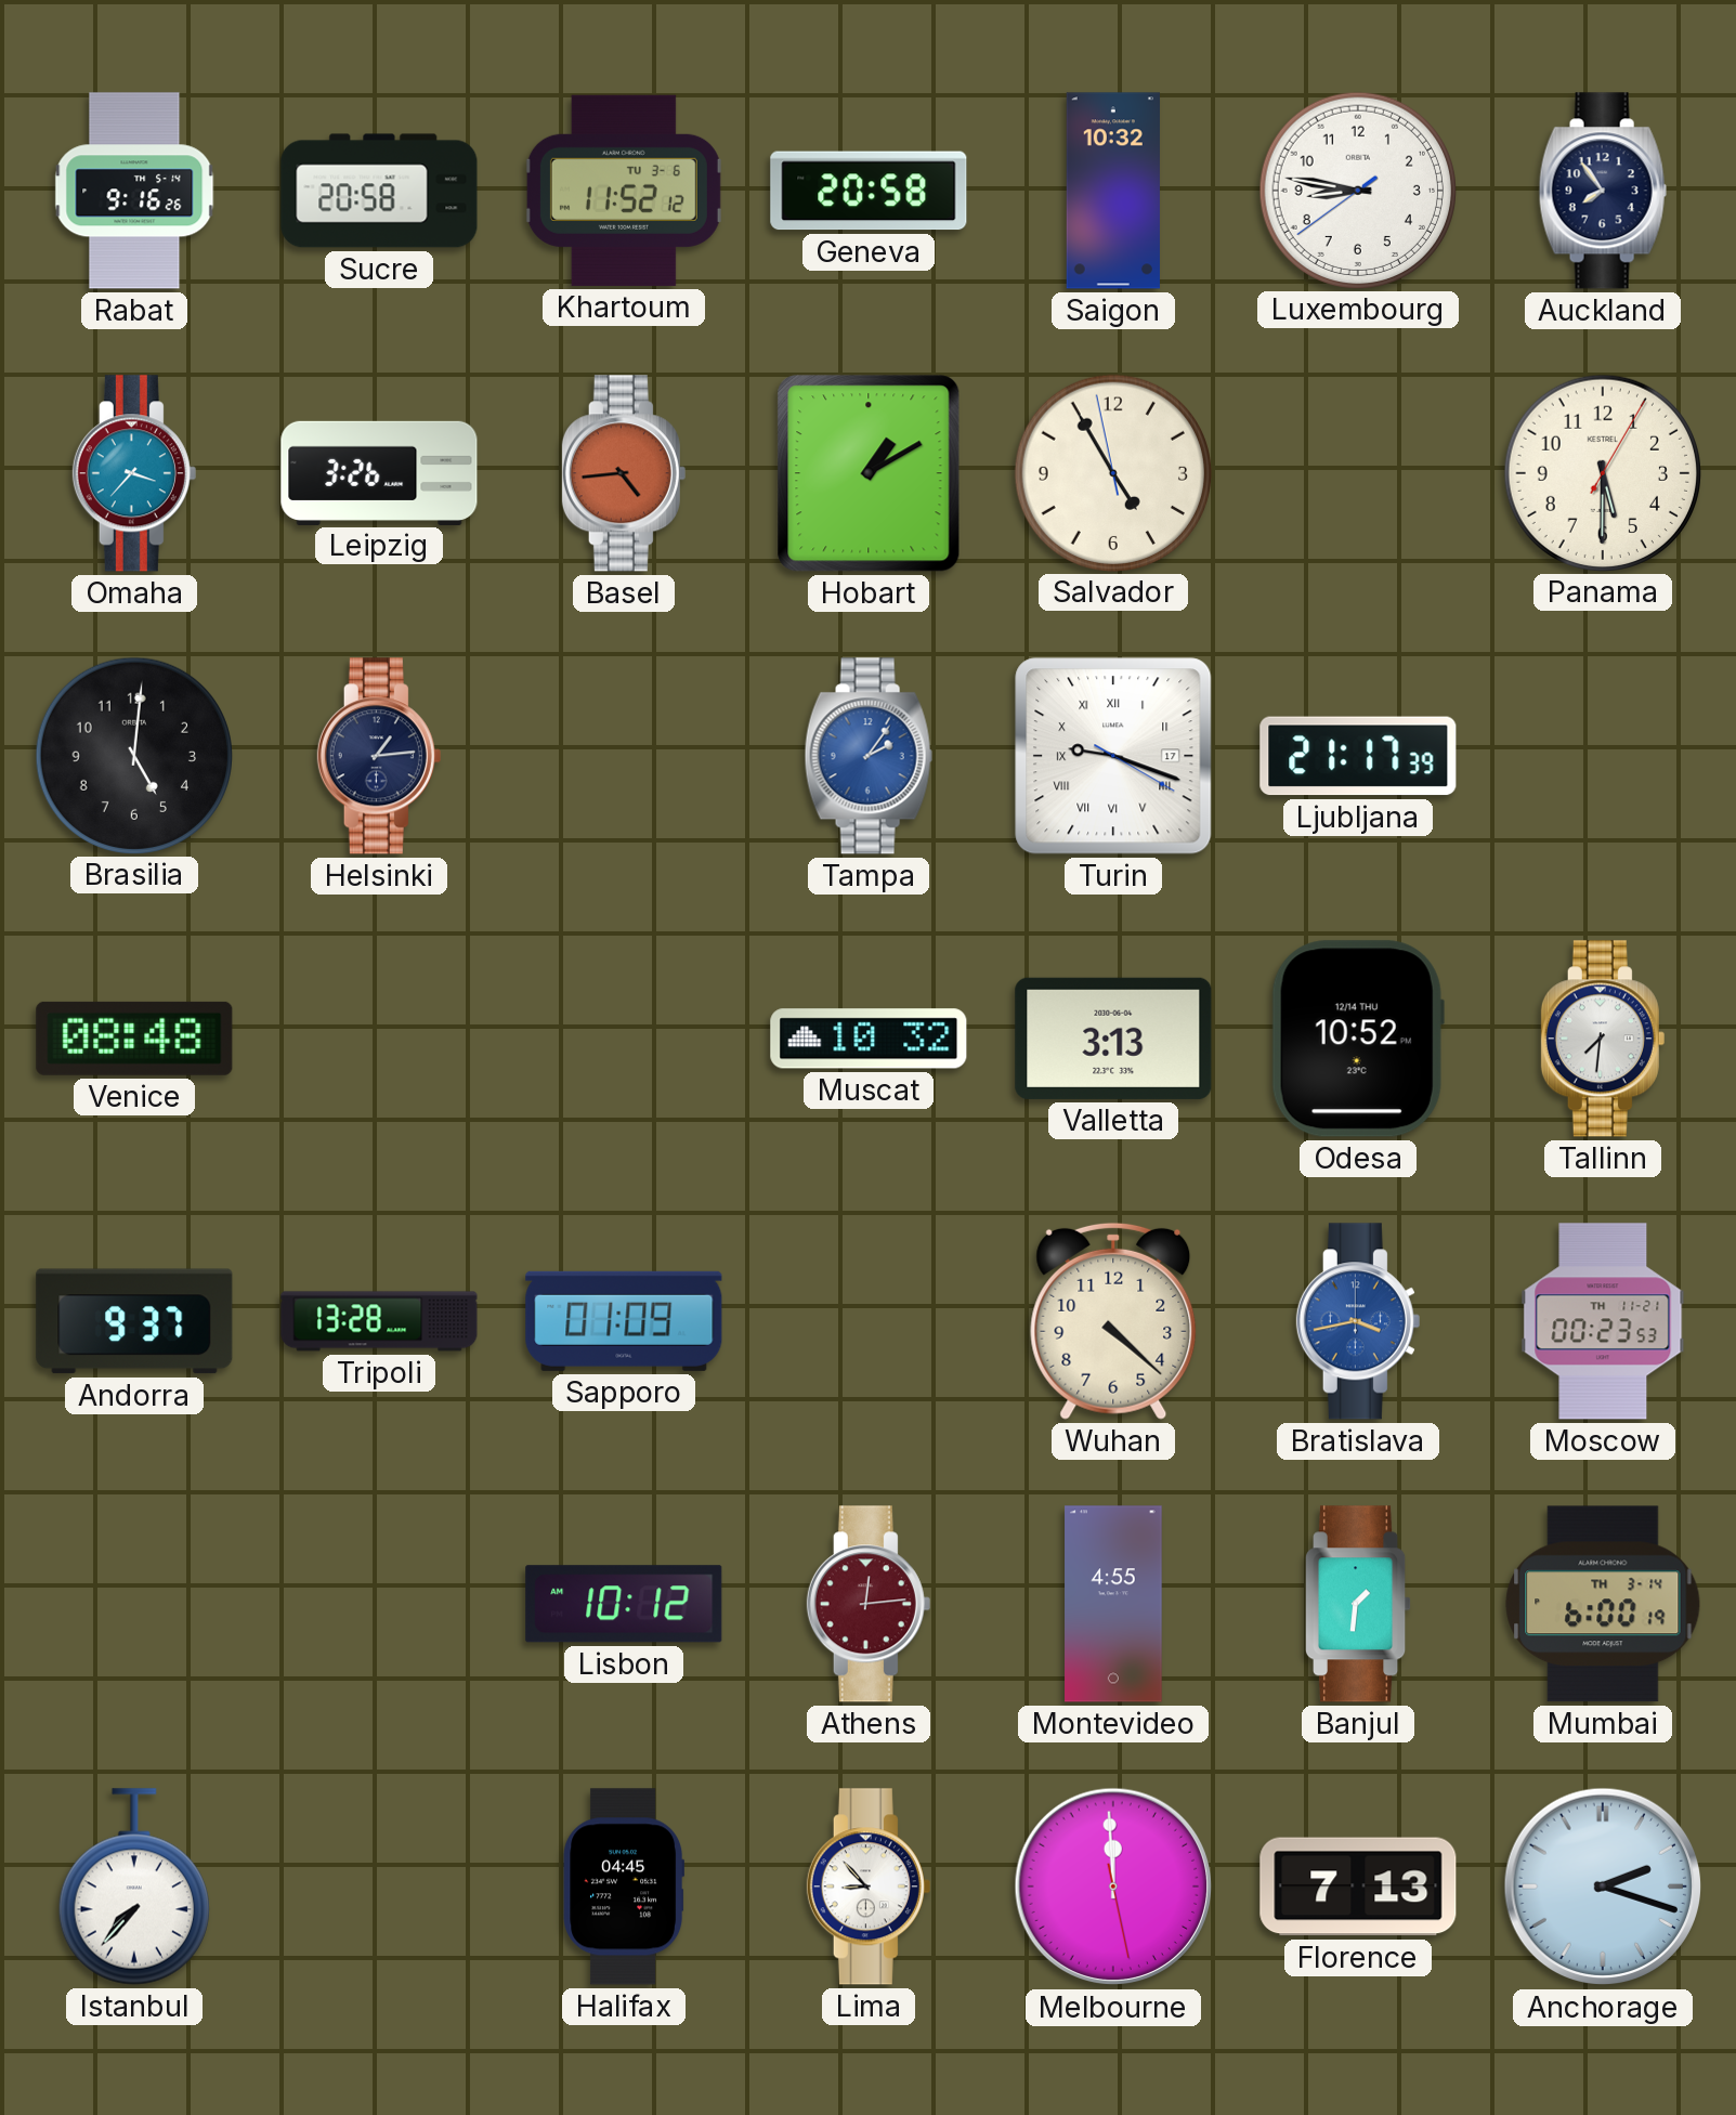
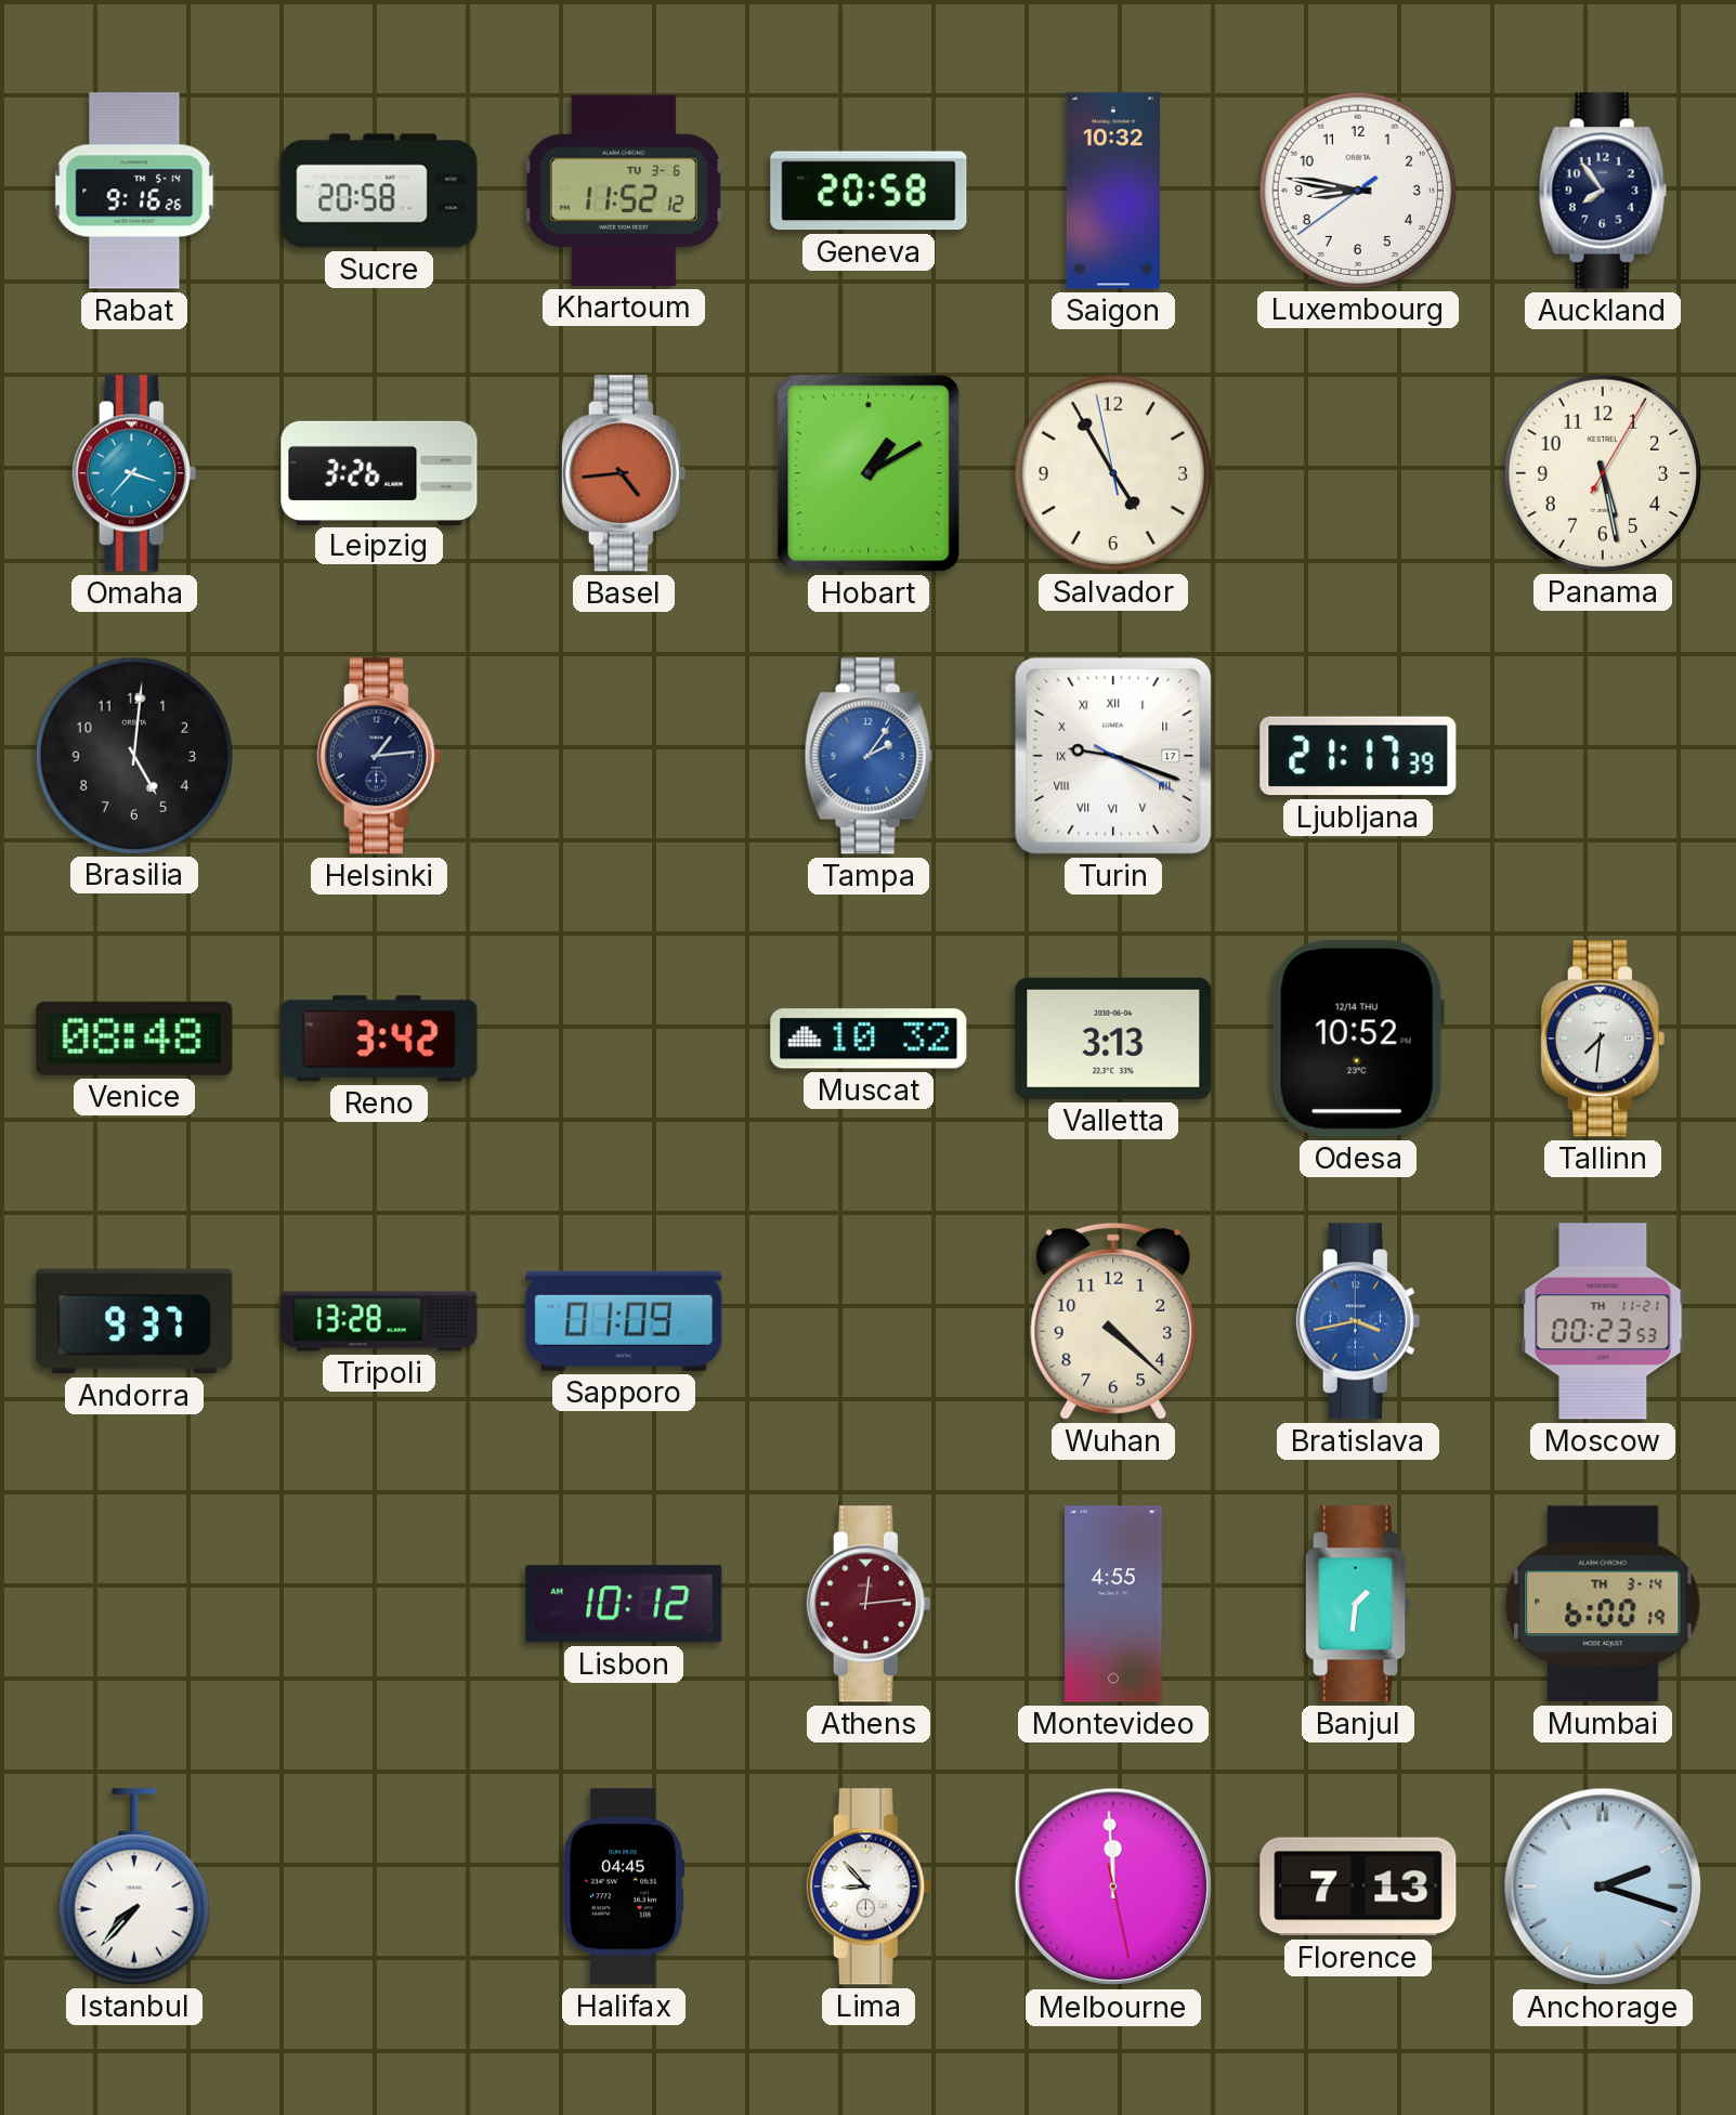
Panama: 5:30 -> 5:28 (1602, 472)
Reno: none -> 3:42 (379, 1039)
